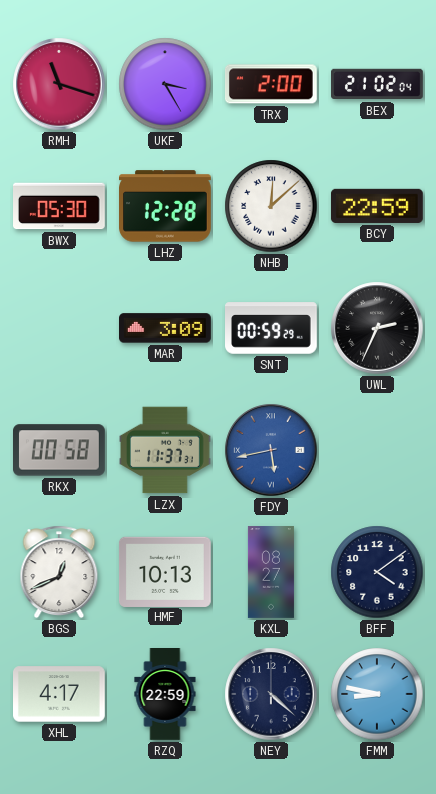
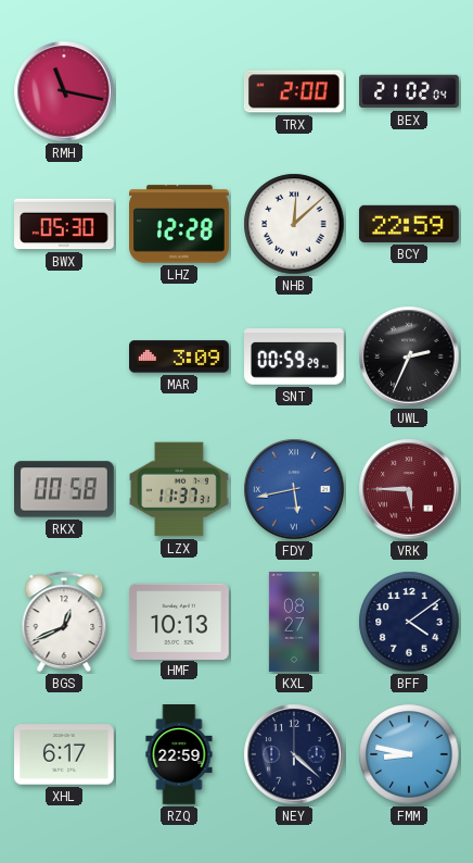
RMH: 11:18 -> 11:17 (64, 91)
UKF: 3:25 -> none (165, 84)
VRK: none -> 5:45 (409, 489)
XHL: 4:17 -> 6:17 (65, 754)
